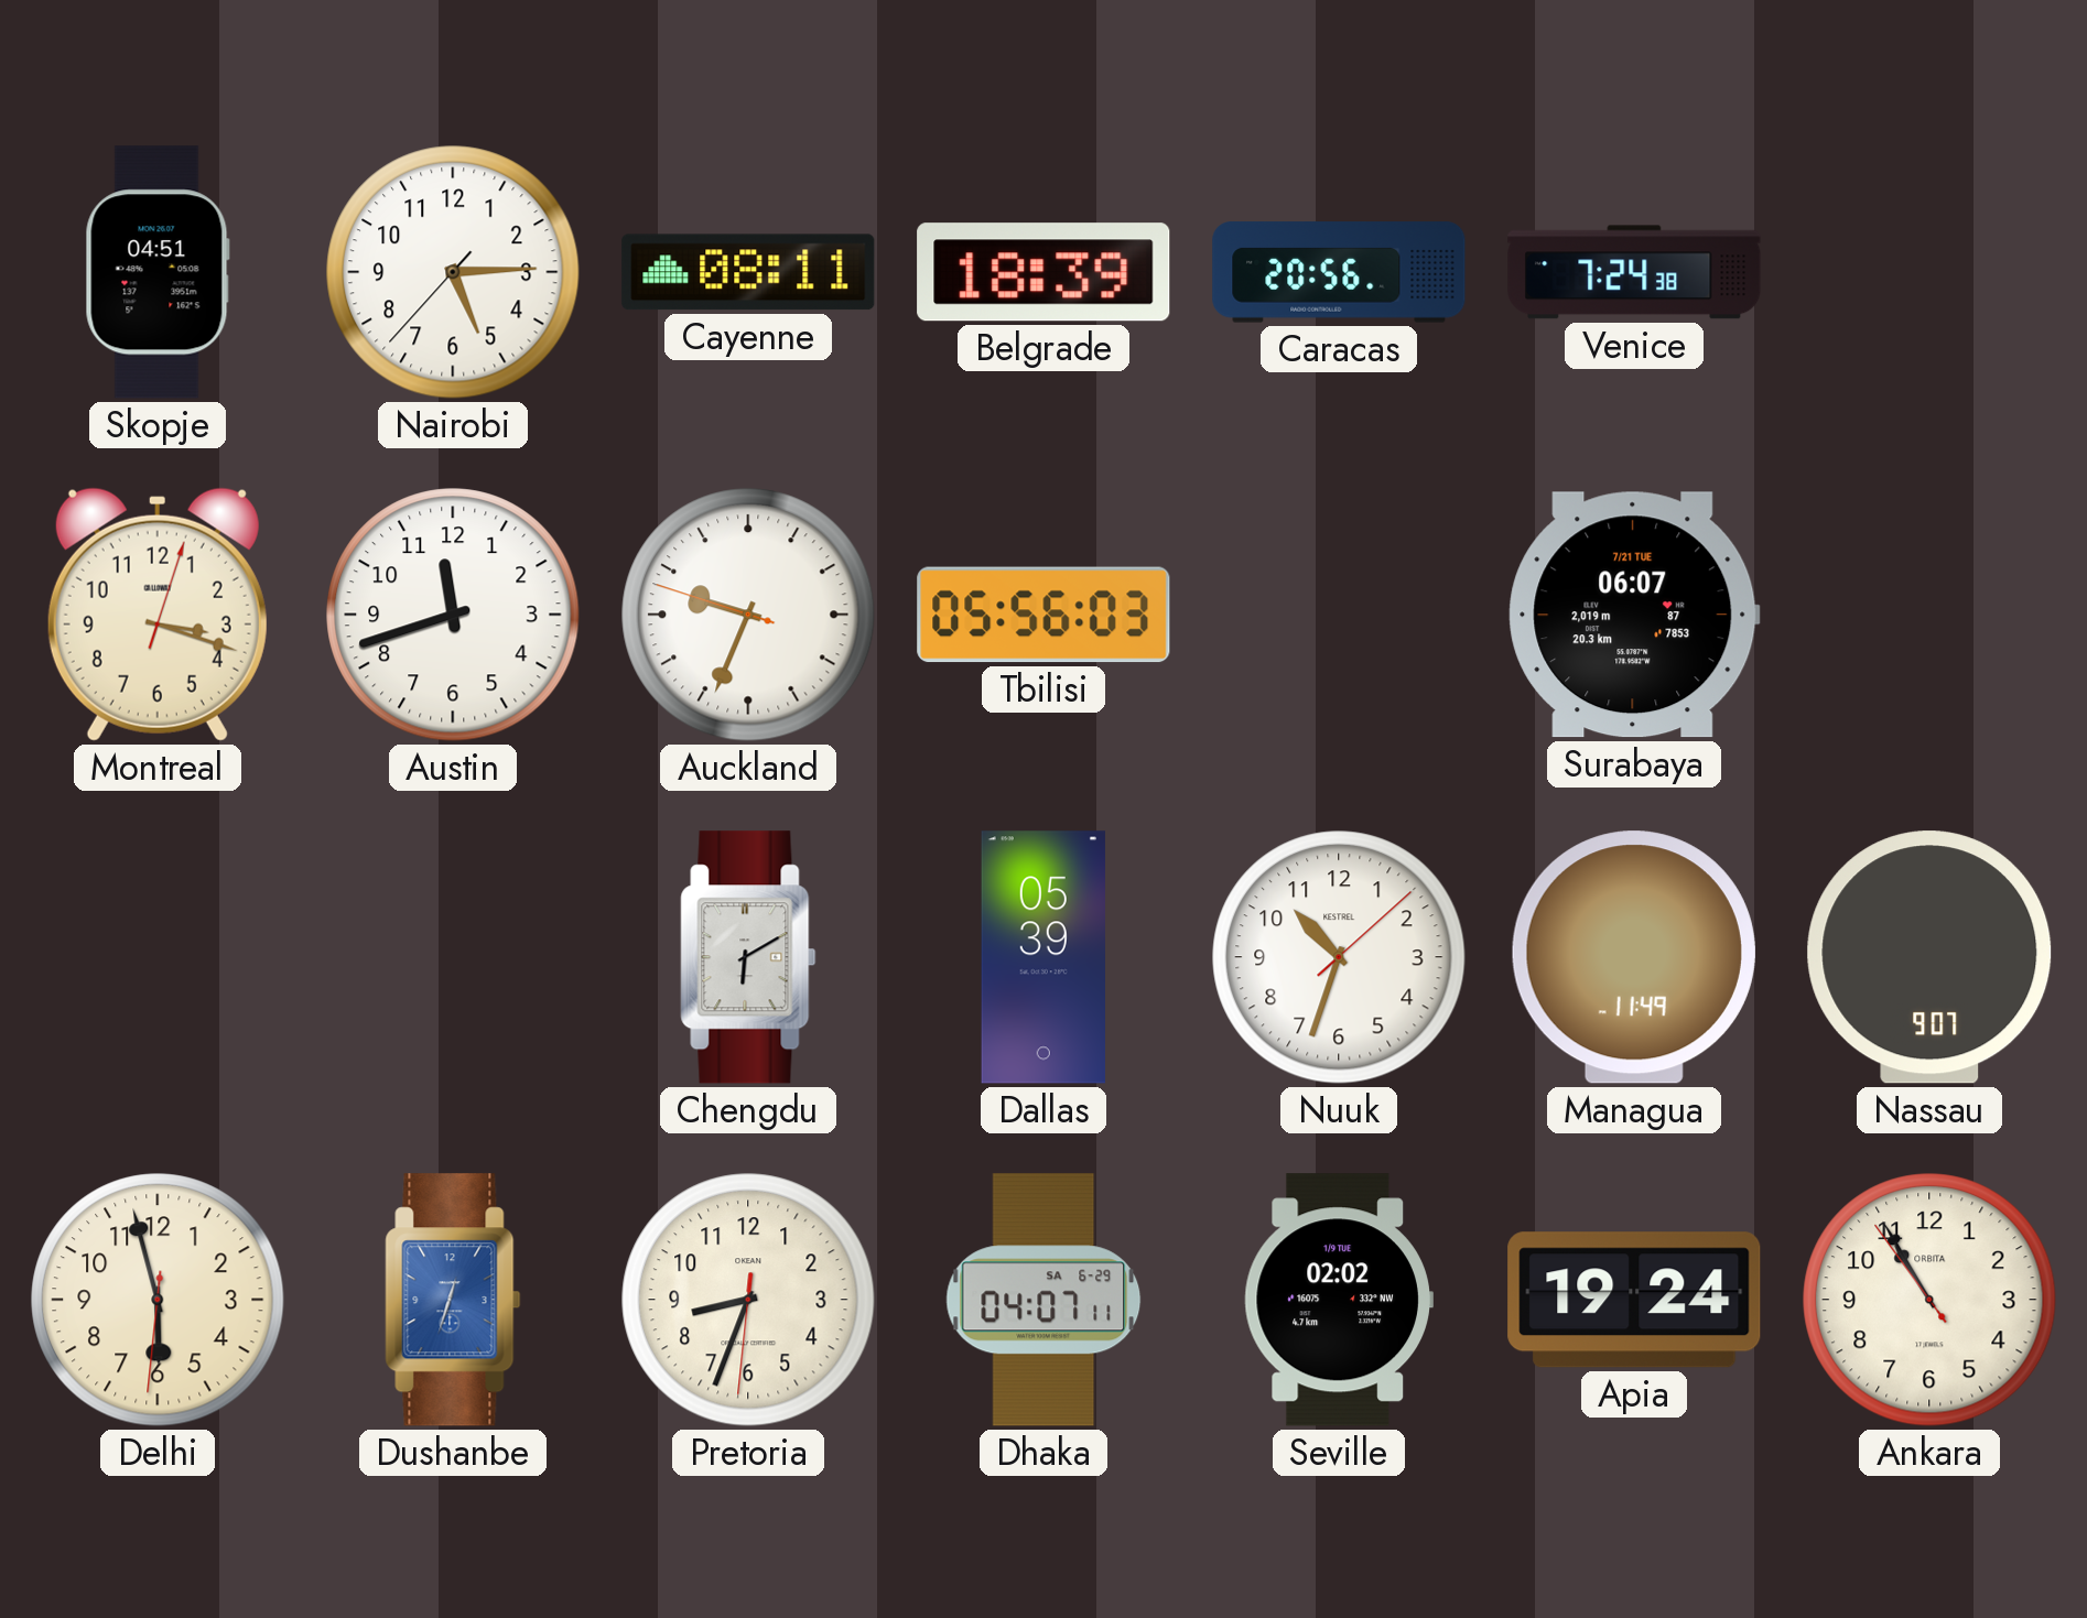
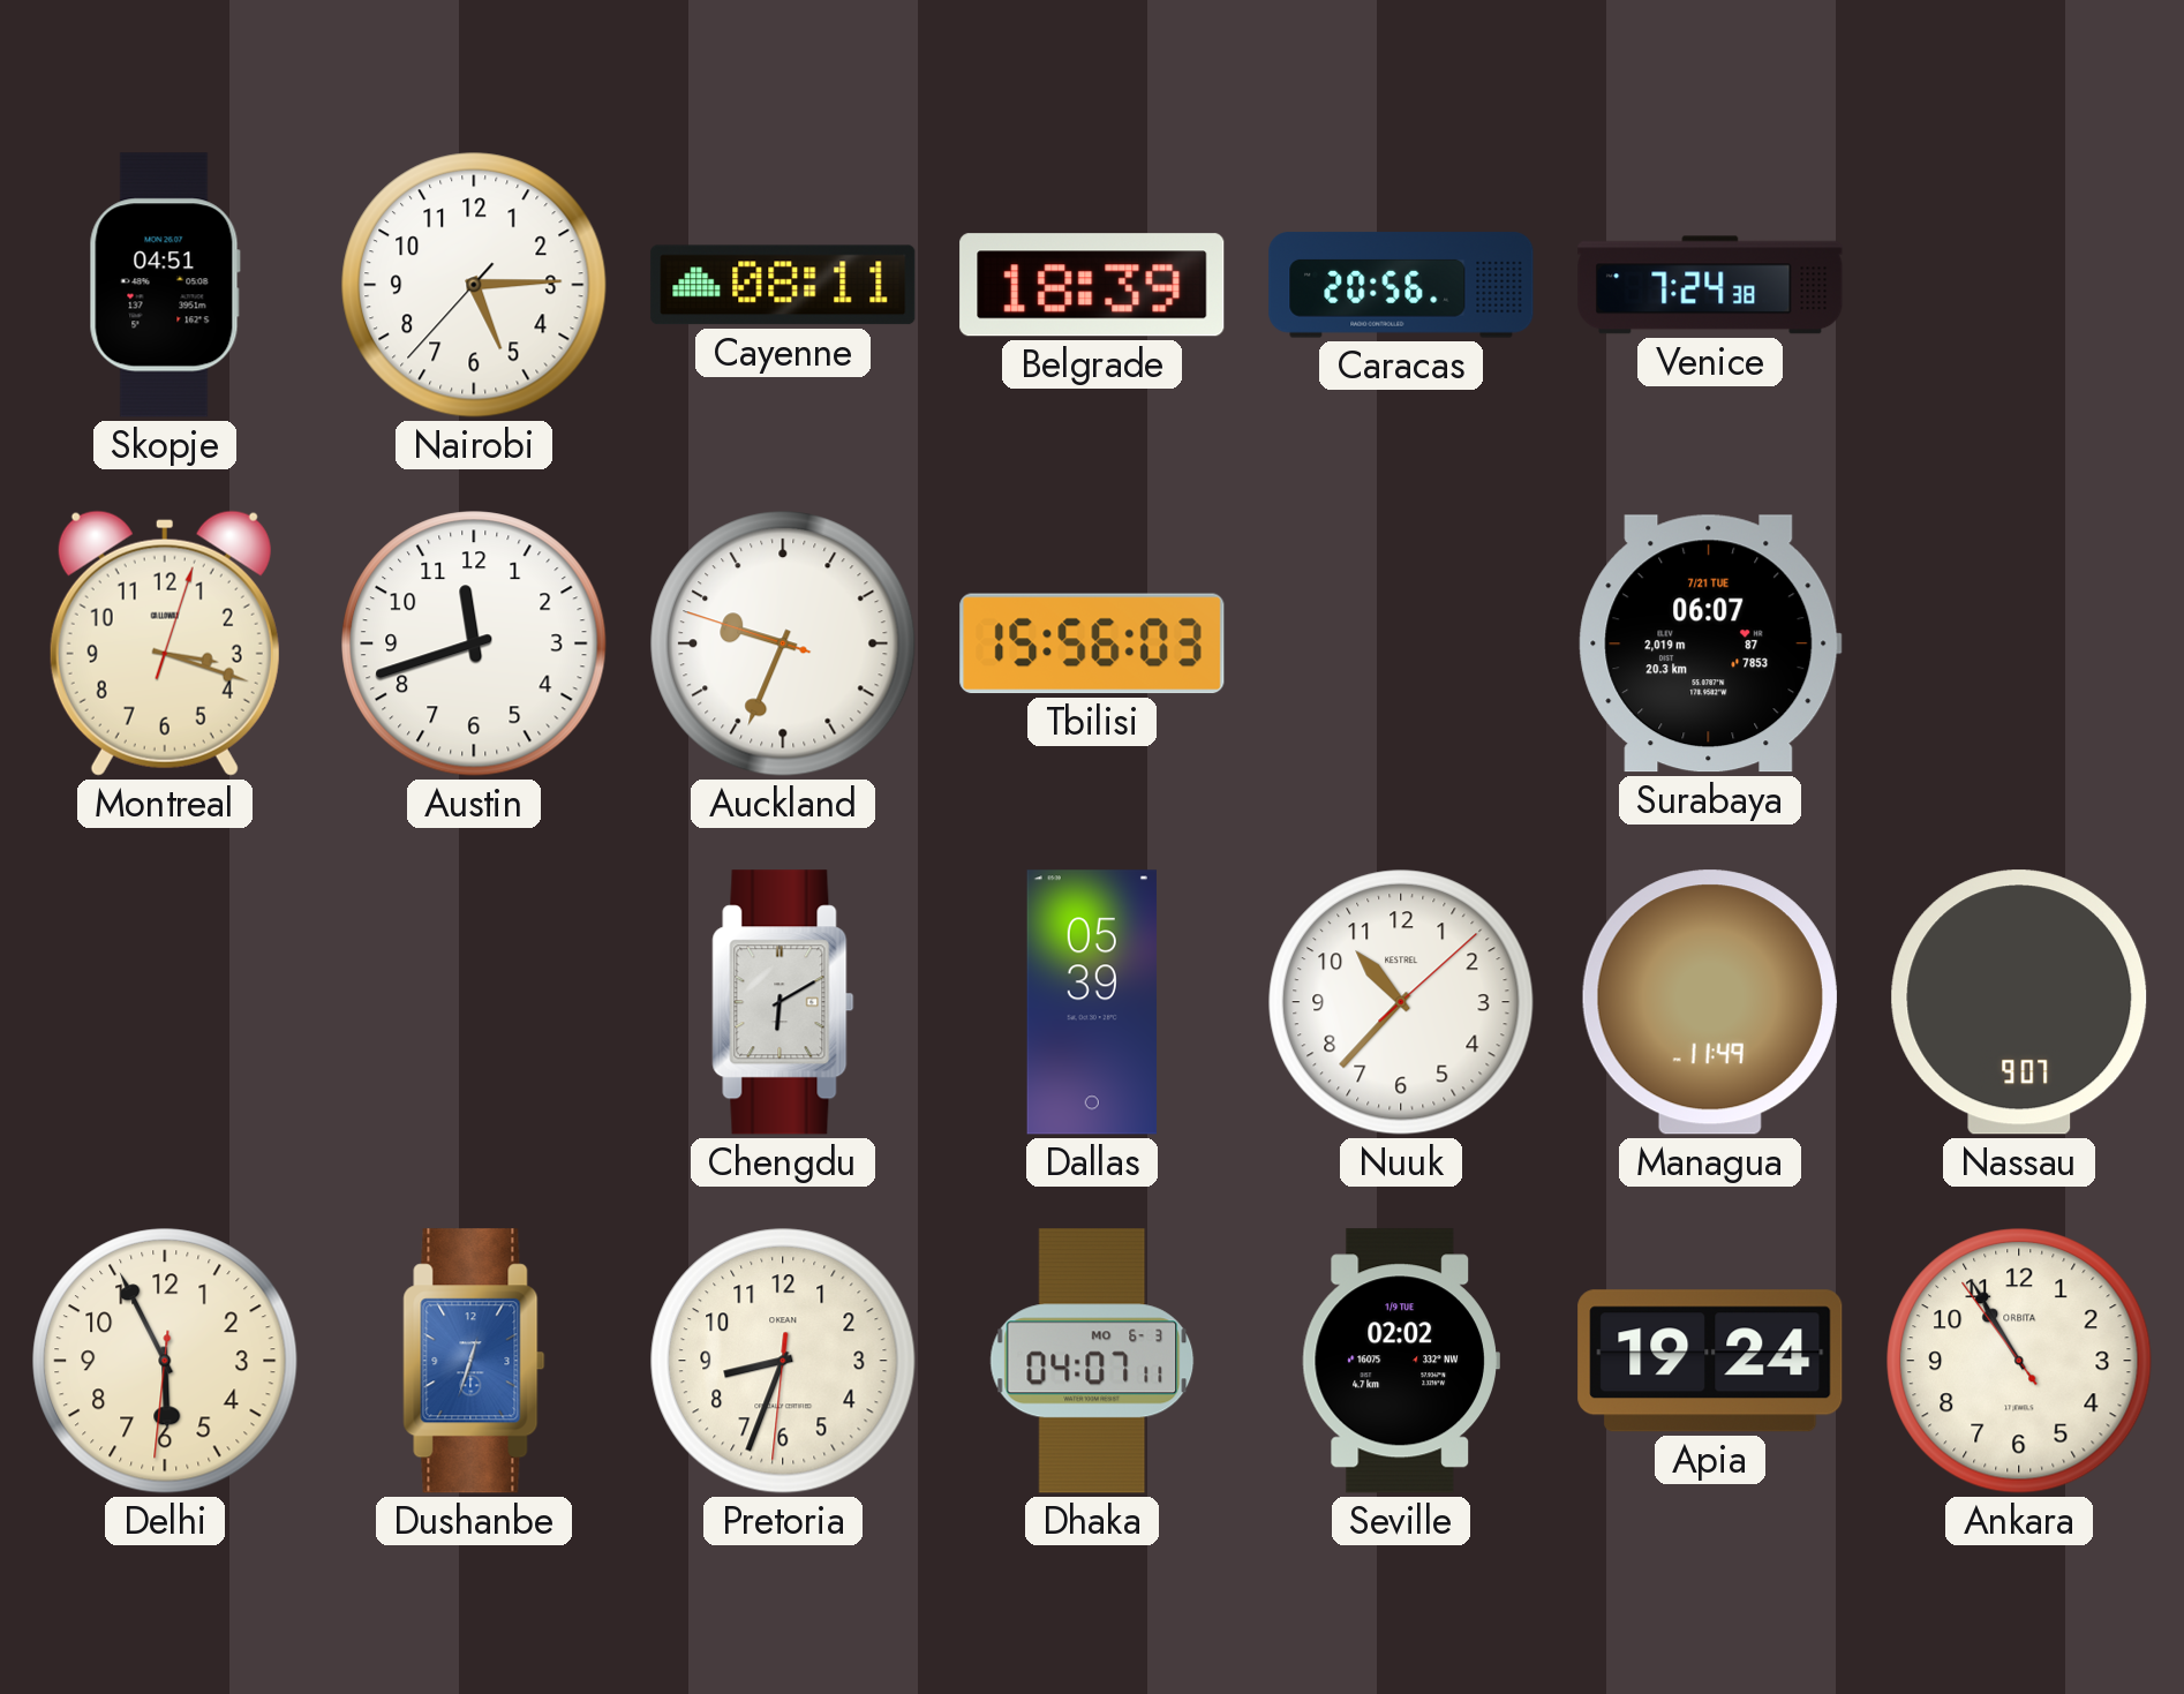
Tbilisi: 05:56 -> 15:56 (1092, 643)
Nuuk: 10:33 -> 10:37 (1401, 1002)
Delhi: 5:57 -> 5:55 (165, 1361)
Dhaka date: SA 6-29 -> MO 6-3 (1092, 1361)
